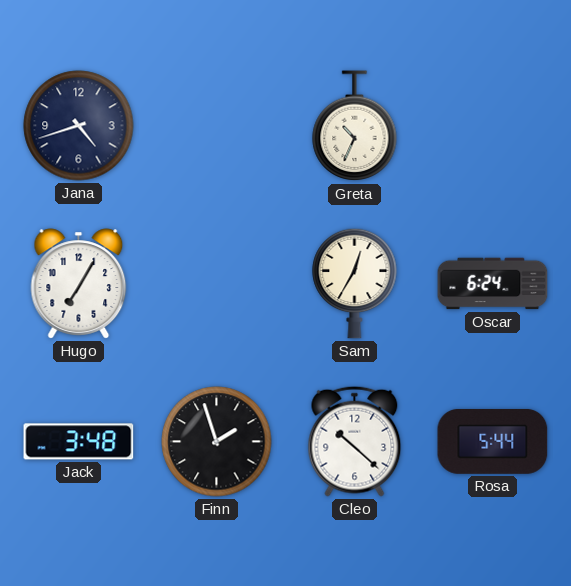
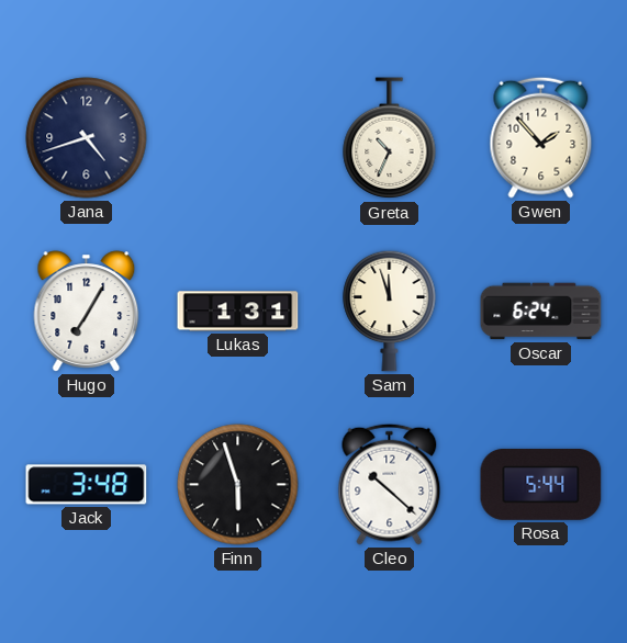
Gwen: none -> 1:53 (541, 137)
Lukas: none -> 1:31 (238, 312)
Sam: 12:35 -> 11:57 (390, 311)
Finn: 1:57 -> 5:57 (238, 485)
